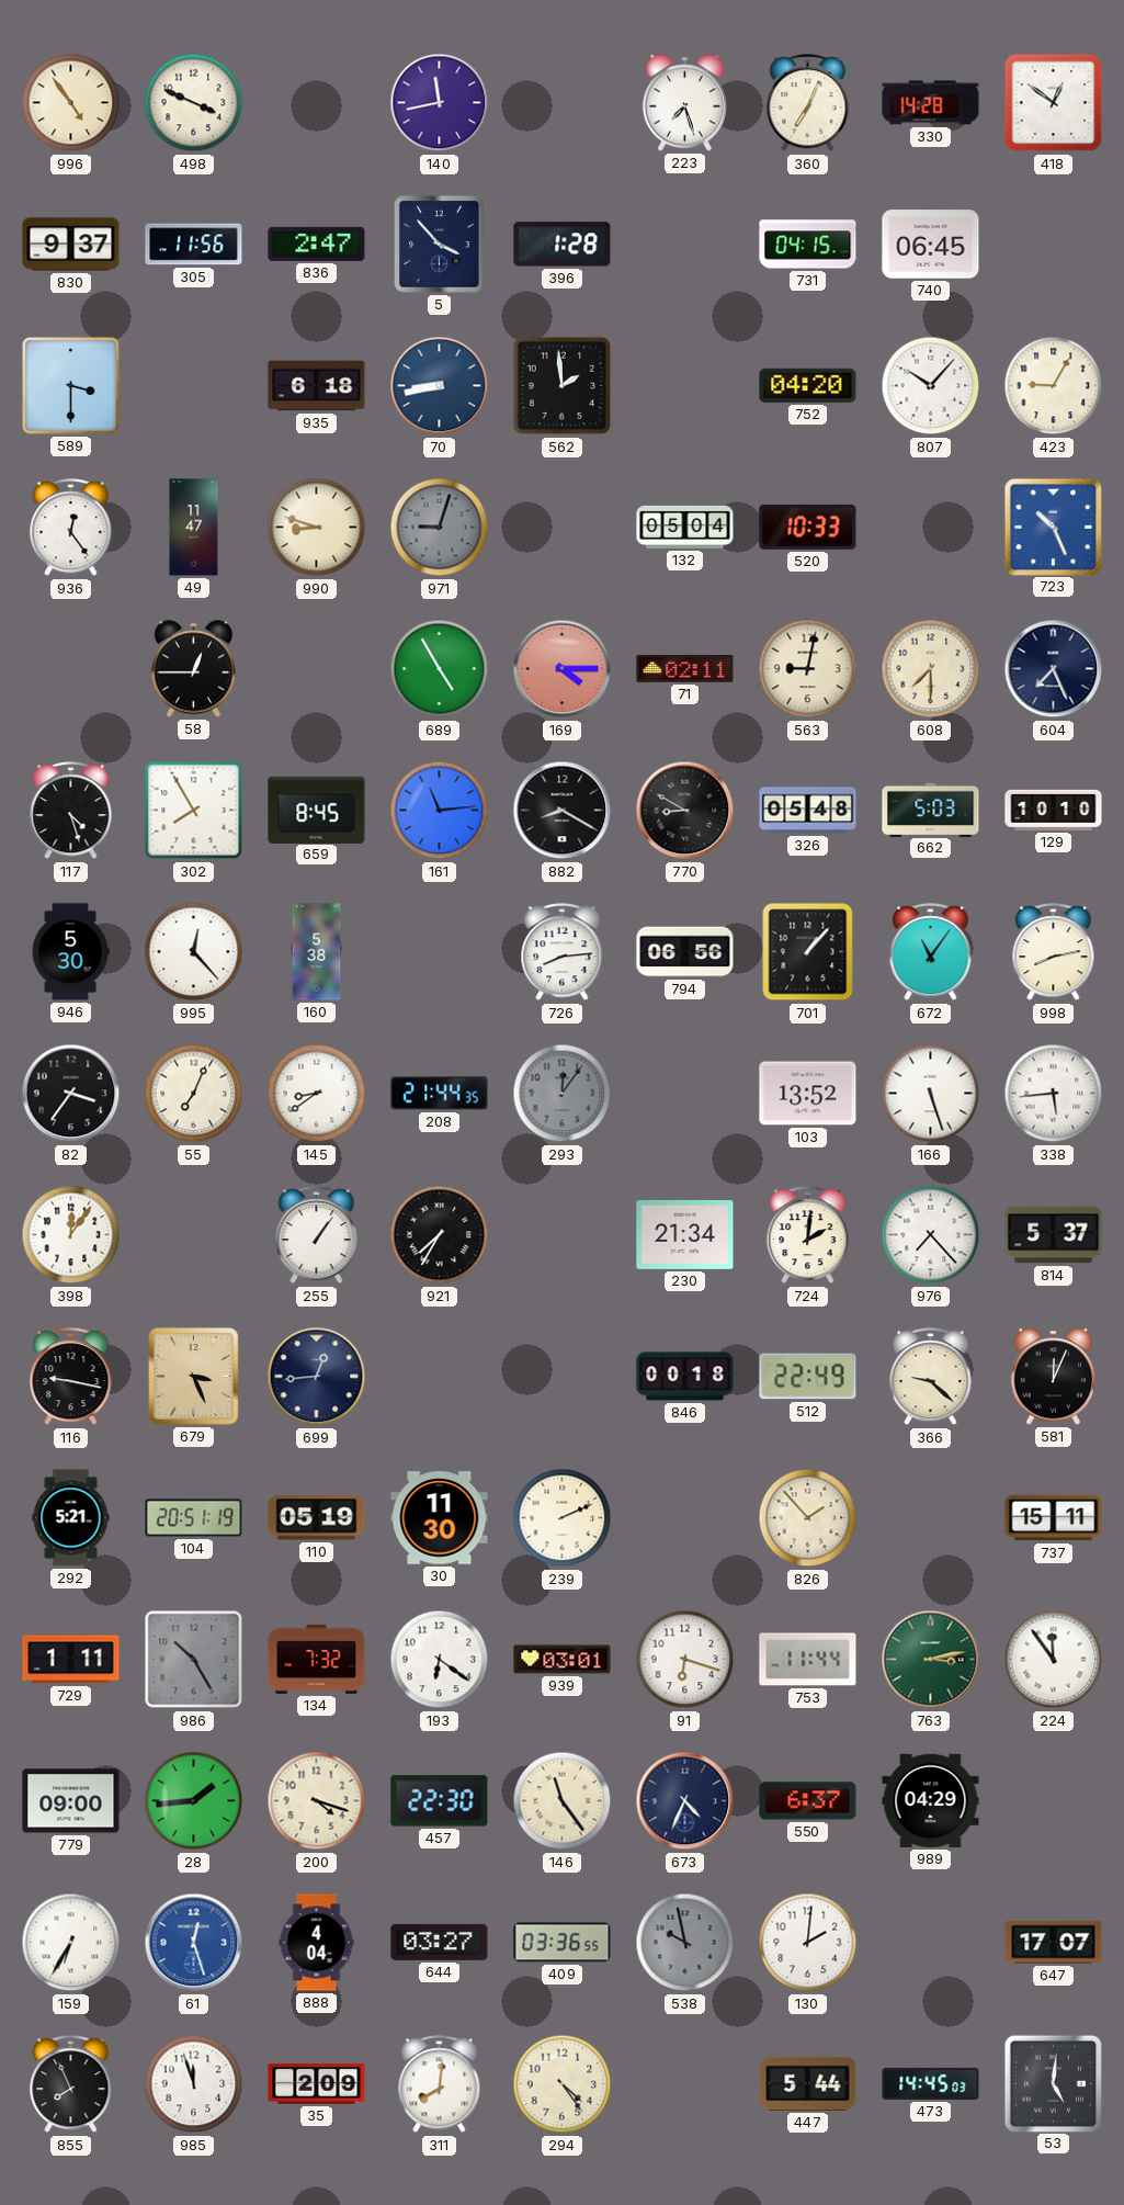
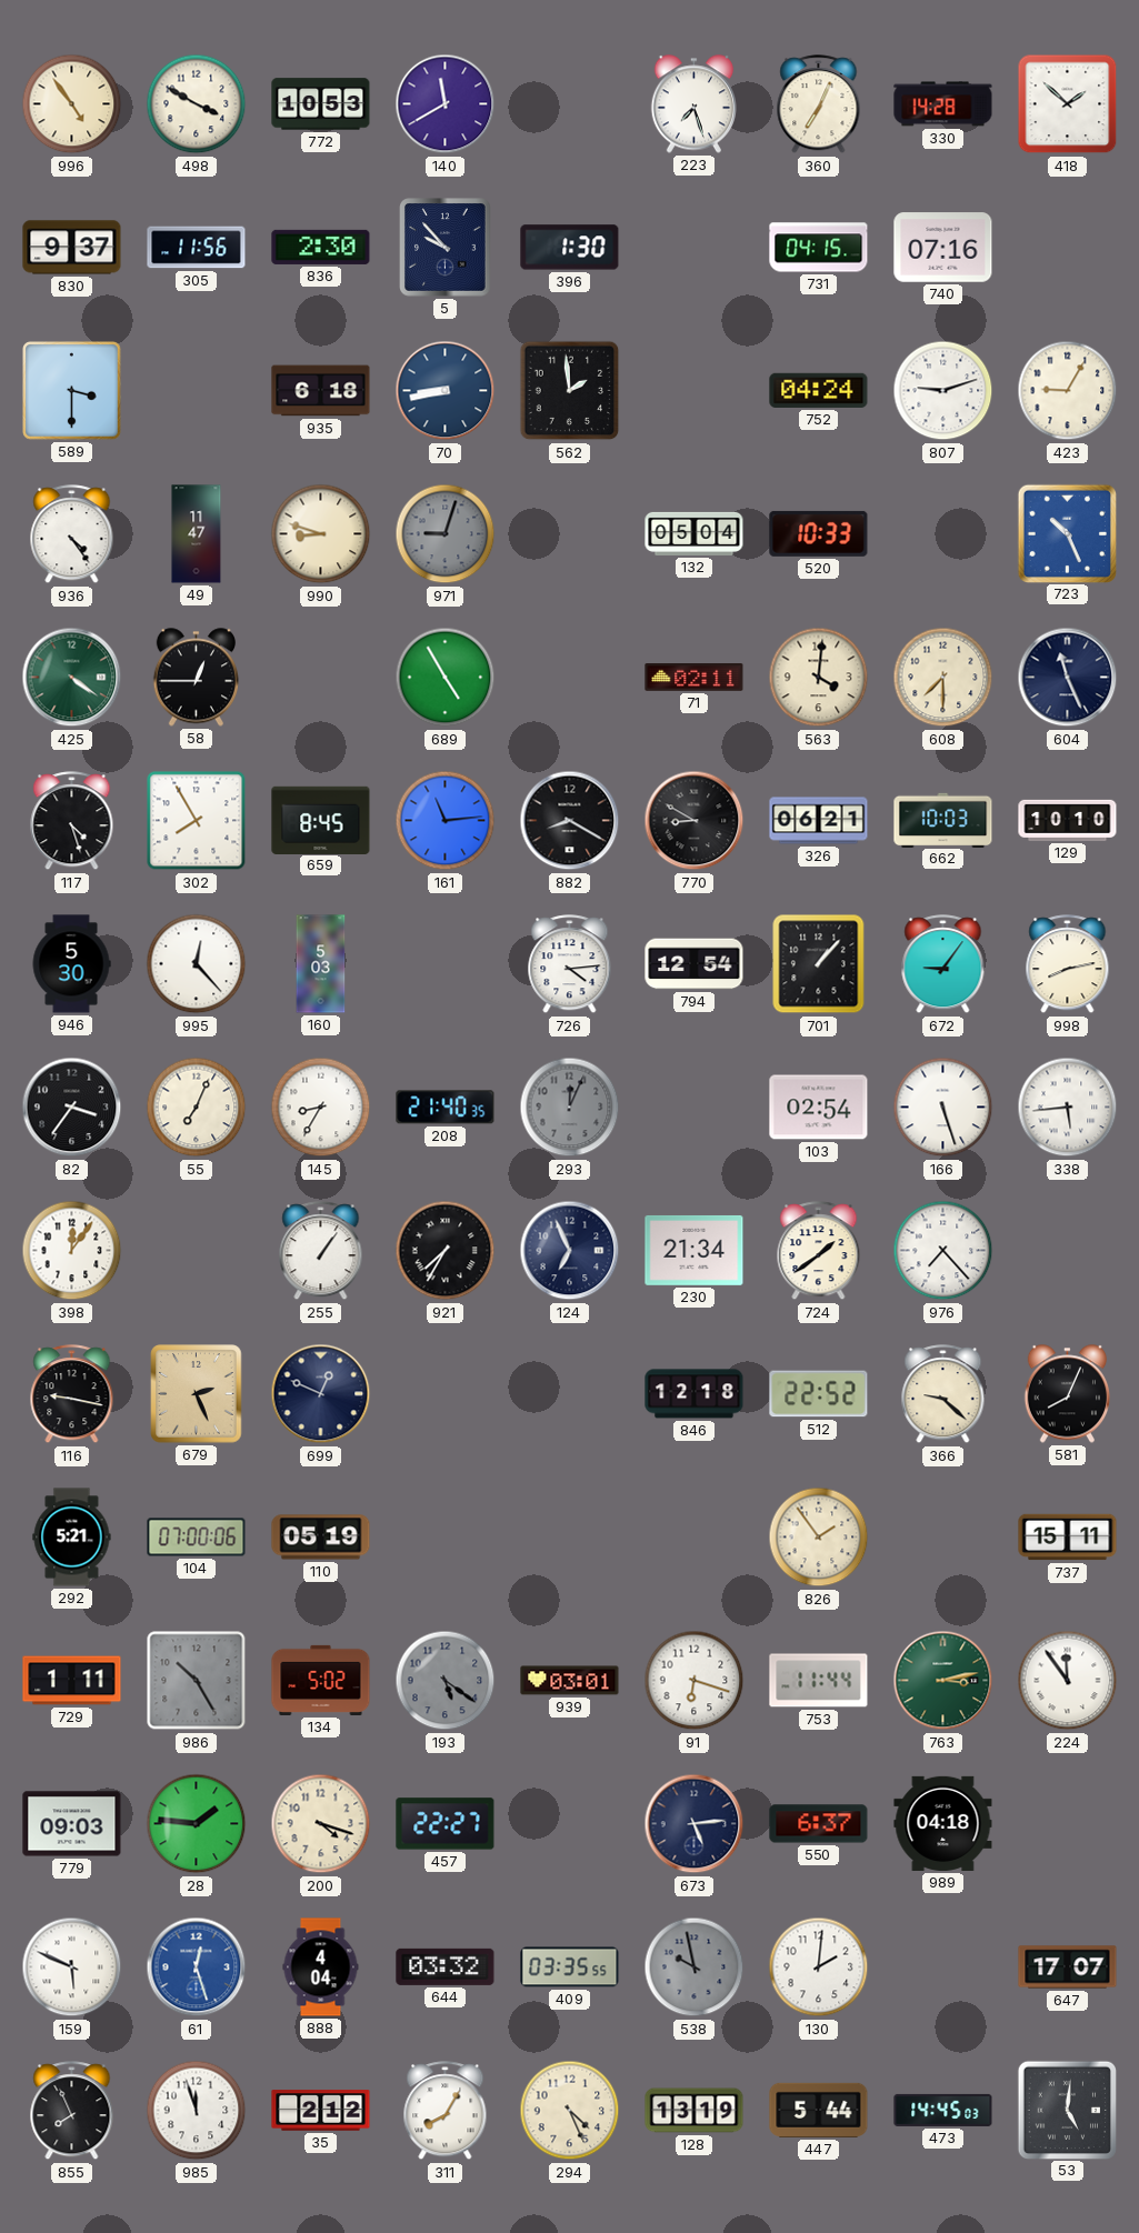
498: 3:49 -> 3:50 (197, 104)
772: none -> 10:53 (321, 104)
140: 11:43 -> 11:40 (446, 104)
418: 12:51 -> 1:52 (1068, 104)
836: 2:47 -> 2:30 (321, 247)
5: 3:53 -> 9:53 (446, 248)
396: 1:28 -> 1:30 (570, 248)
740: 06:45 -> 07:16 (943, 248)
752: 04:20 -> 04:24 (819, 390)
807: 10:07 -> 9:12 (943, 391)
936: 12:24 -> 4:24 (72, 534)
425: none -> 4:21 (72, 678)
169: 4:15 -> none (563, 669)
563: 9:02 -> 4:01 (819, 678)
604: 7:26 -> 11:26 (1068, 678)
326: 05:48 -> 06:21 (819, 821)
662: 5:03 -> 10:03 (943, 820)
160: 5:38 -> 5:03 (321, 964)
726: 8:14 -> 4:14 (570, 964)
794: 06:56 -> 12:54 (695, 964)
672: 11:06 -> 9:06 (943, 964)
145: 8:39 -> 8:35 (321, 1108)
208: 21:44 -> 21:40 (446, 1108)
293: 12:06 -> 12:04 (570, 1108)
103: 13:52 -> 02:54 (819, 1108)
124: none -> 6:56 (570, 1251)
724: 2:01 -> 1:39 (819, 1251)
814: 5:37 -> none (1054, 1235)
679: 3:26 -> 2:26 (197, 1394)
699: 12:44 -> 12:49 (321, 1394)
846: 00:18 -> 12:18 (695, 1394)
512: 22:49 -> 22:52 (819, 1394)
581: 12:04 -> 8:04 (1067, 1394)
104: 20:51 -> 07:00 (197, 1538)
30: 11:30 -> none (440, 1518)
239: 2:11 -> none (563, 1518)
826: 1:53 -> 1:54 (819, 1538)
134: 7:32 -> 5:02 (321, 1680)
193: 6:21 -> 5:21 (446, 1681)
193 dial: white -> grey (446, 1681)
779: 09:00 -> 09:03 (72, 1824)
28: 1:44 -> 1:46 (197, 1824)
457: 22:30 -> 22:27 (446, 1824)
146: 11:24 -> none (563, 1801)
673: 4:34 -> 5:14 (695, 1824)
989: 04:29 -> 04:18 (943, 1823)
159: 6:35 -> 5:49 (72, 1967)
644: 03:27 -> 03:32 (446, 1966)
409: 03:36 -> 03:35 (570, 1967)
35: 2:09 -> 2:12 (321, 2111)
311: 8:01 -> 8:05 (446, 2111)
294: 4:24 -> 4:26 (570, 2111)
128: none -> 13:19 (695, 2111)
